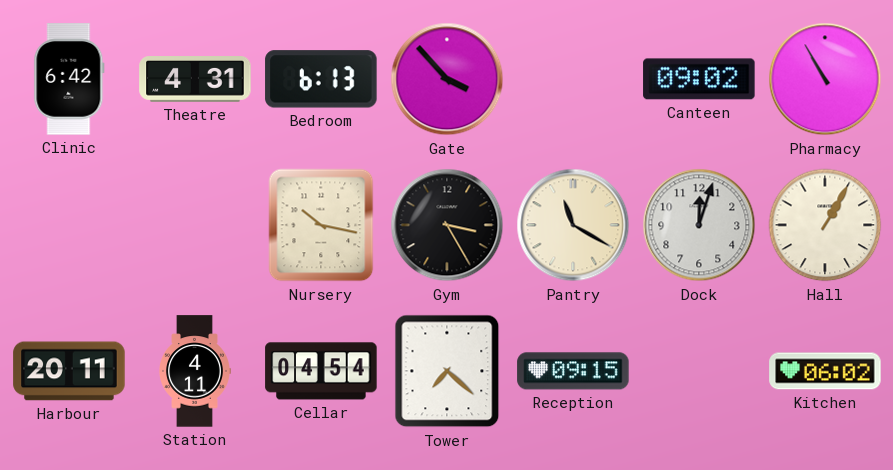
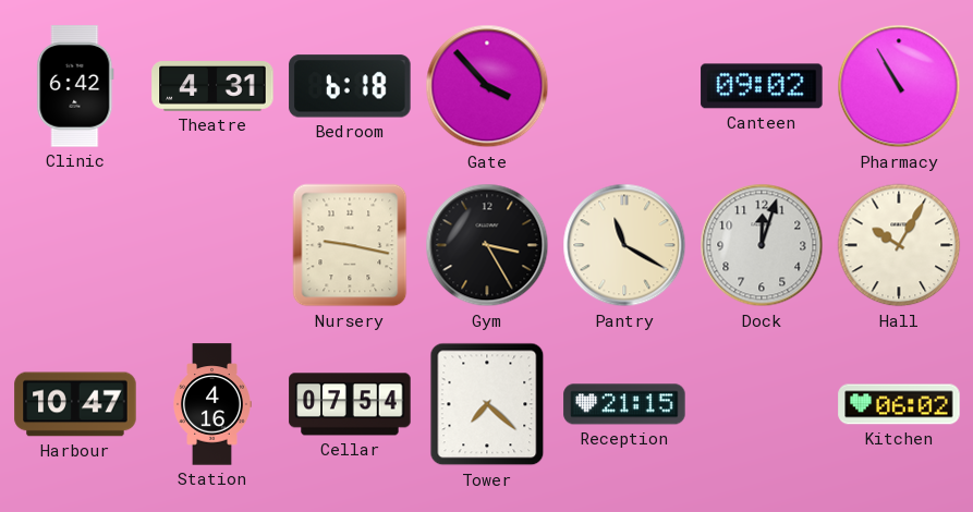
Bedroom: 6:13 -> 6:18 (350, 86)
Nursery: 10:17 -> 9:17 (350, 245)
Hall: 1:05 -> 10:05 (899, 245)
Harbour: 20:11 -> 10:47 (75, 404)
Station: 4:11 -> 4:16 (212, 404)
Cellar: 04:54 -> 07:54 (350, 404)
Reception: 09:15 -> 21:15 (624, 404)
